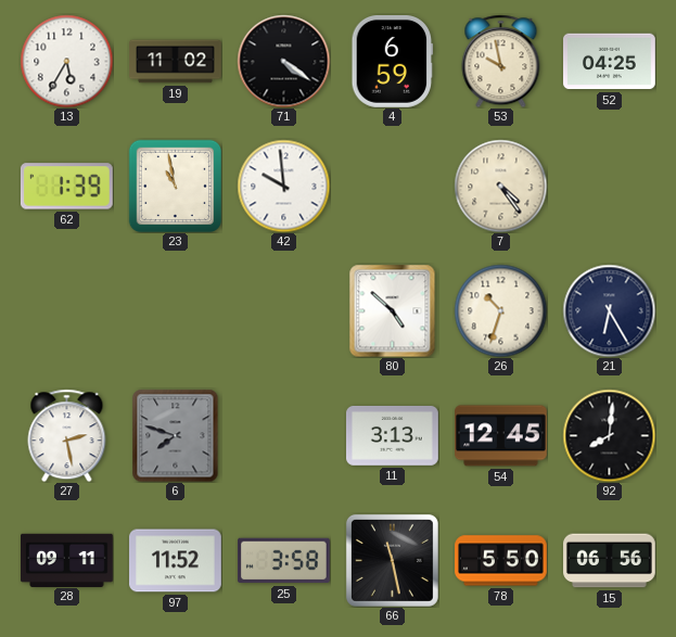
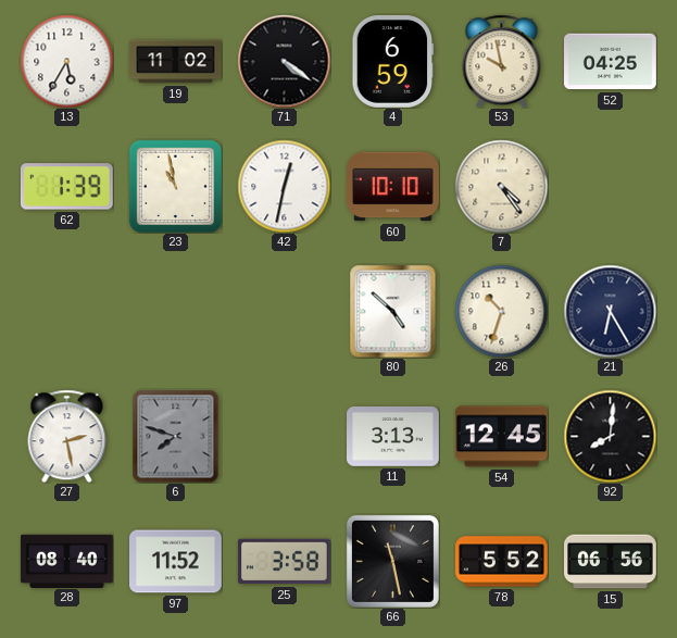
42: 9:59 -> 12:32 (284, 186)
60: none -> 10:10 (393, 187)
28: 09:11 -> 08:40 (67, 561)
78: 5:50 -> 5:52 (502, 562)
